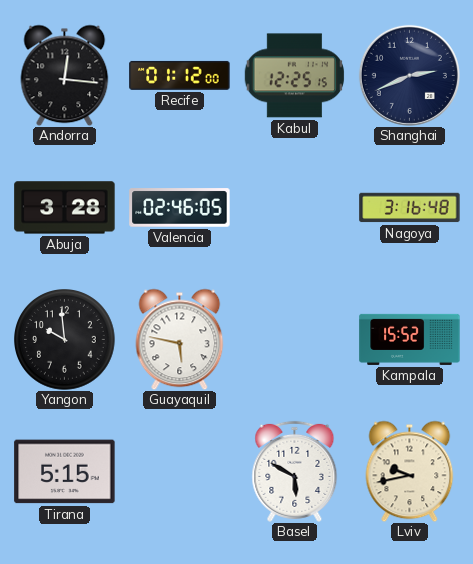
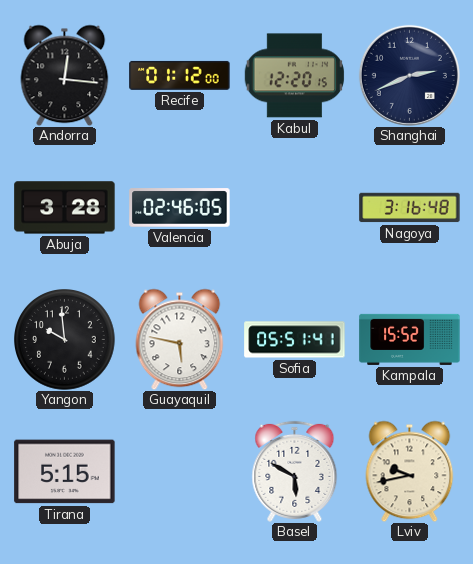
Kabul: 12:25 -> 12:20 (294, 76)
Sofia: none -> 05:51 (295, 340)
